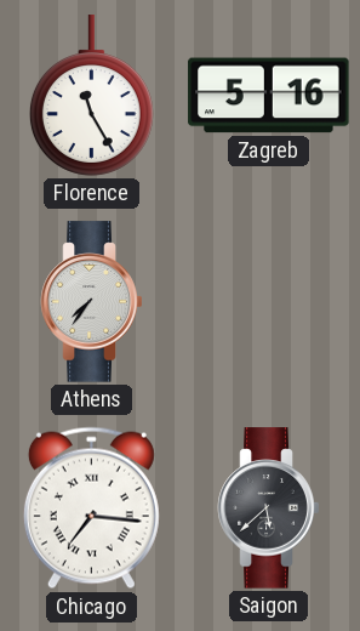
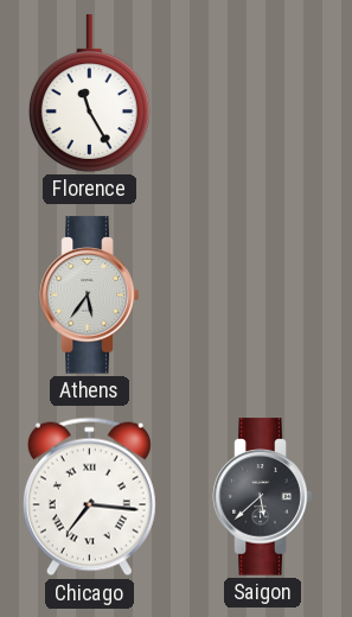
Zagreb: 5:16 -> none (269, 96)
Athens: 7:36 -> 5:36 (90, 295)
